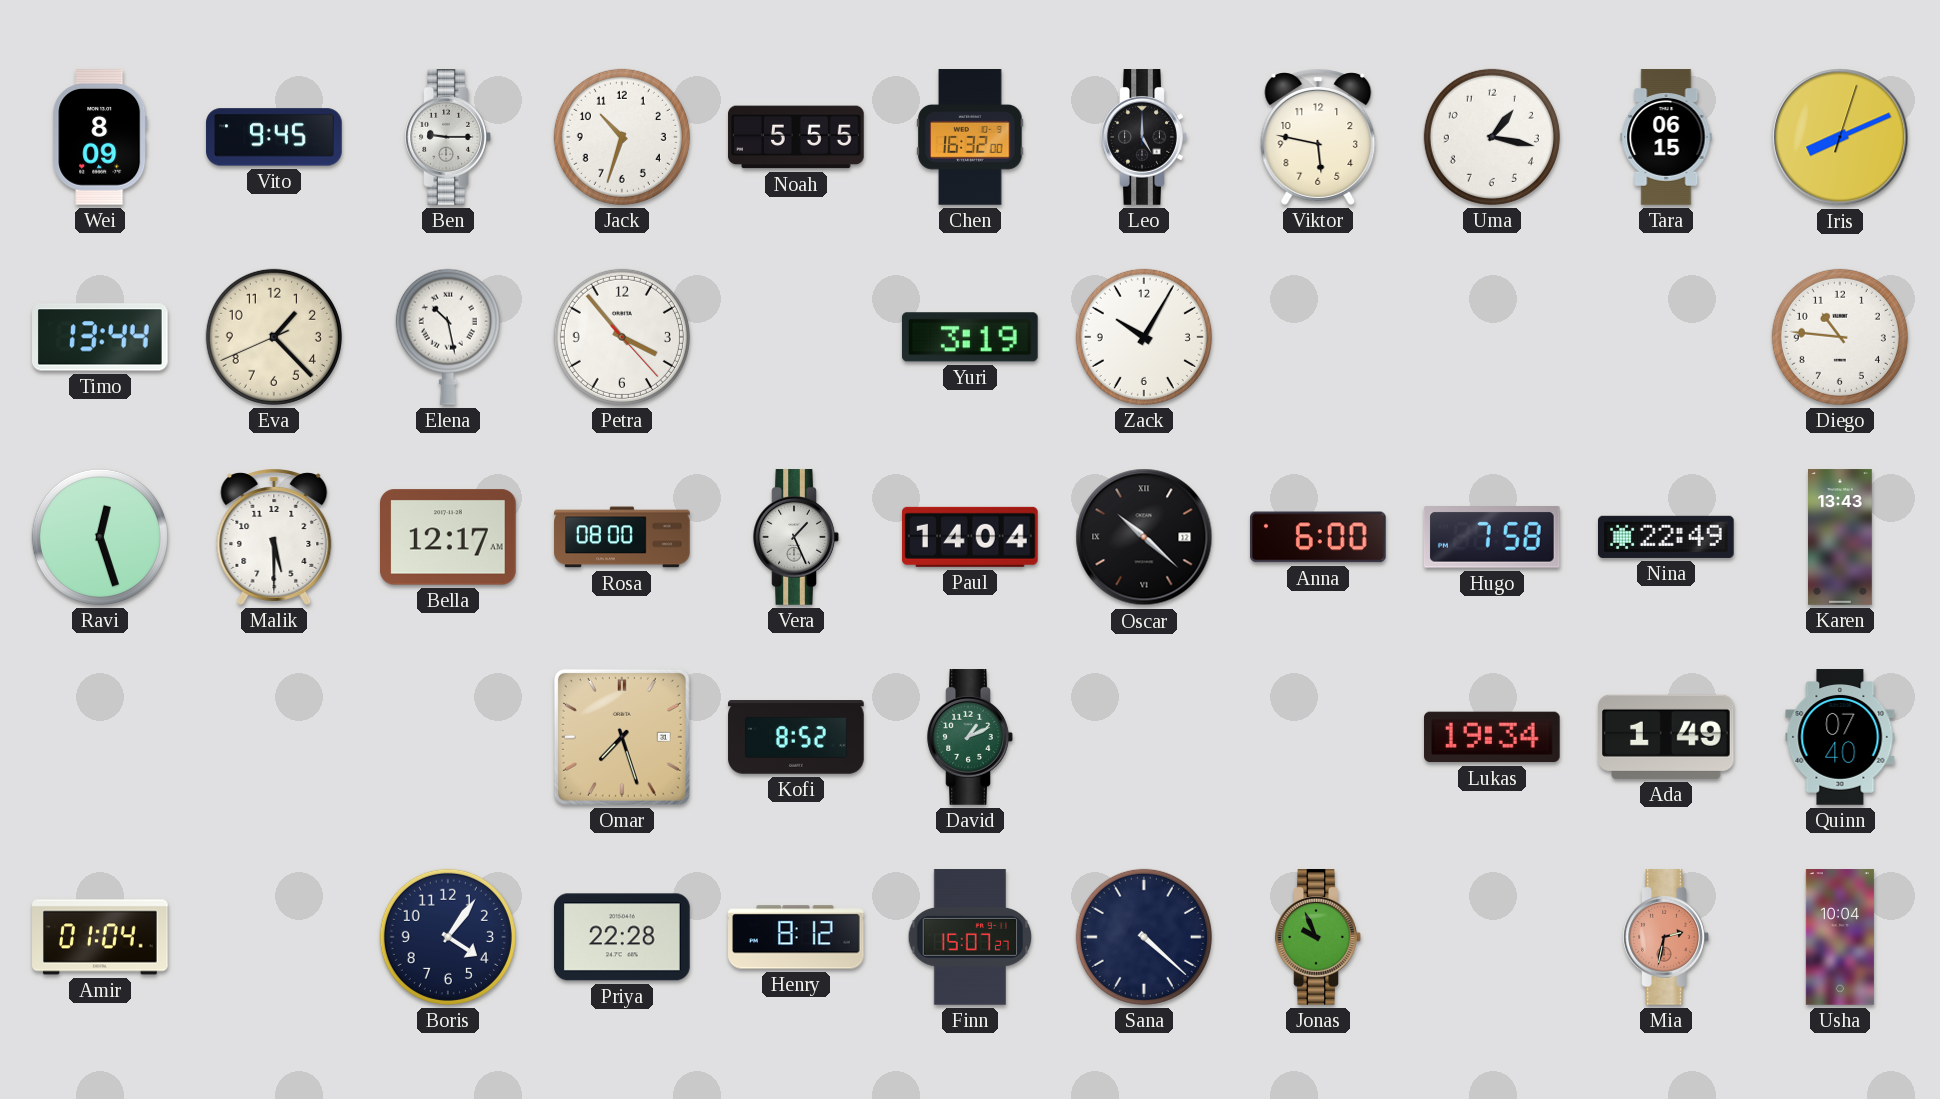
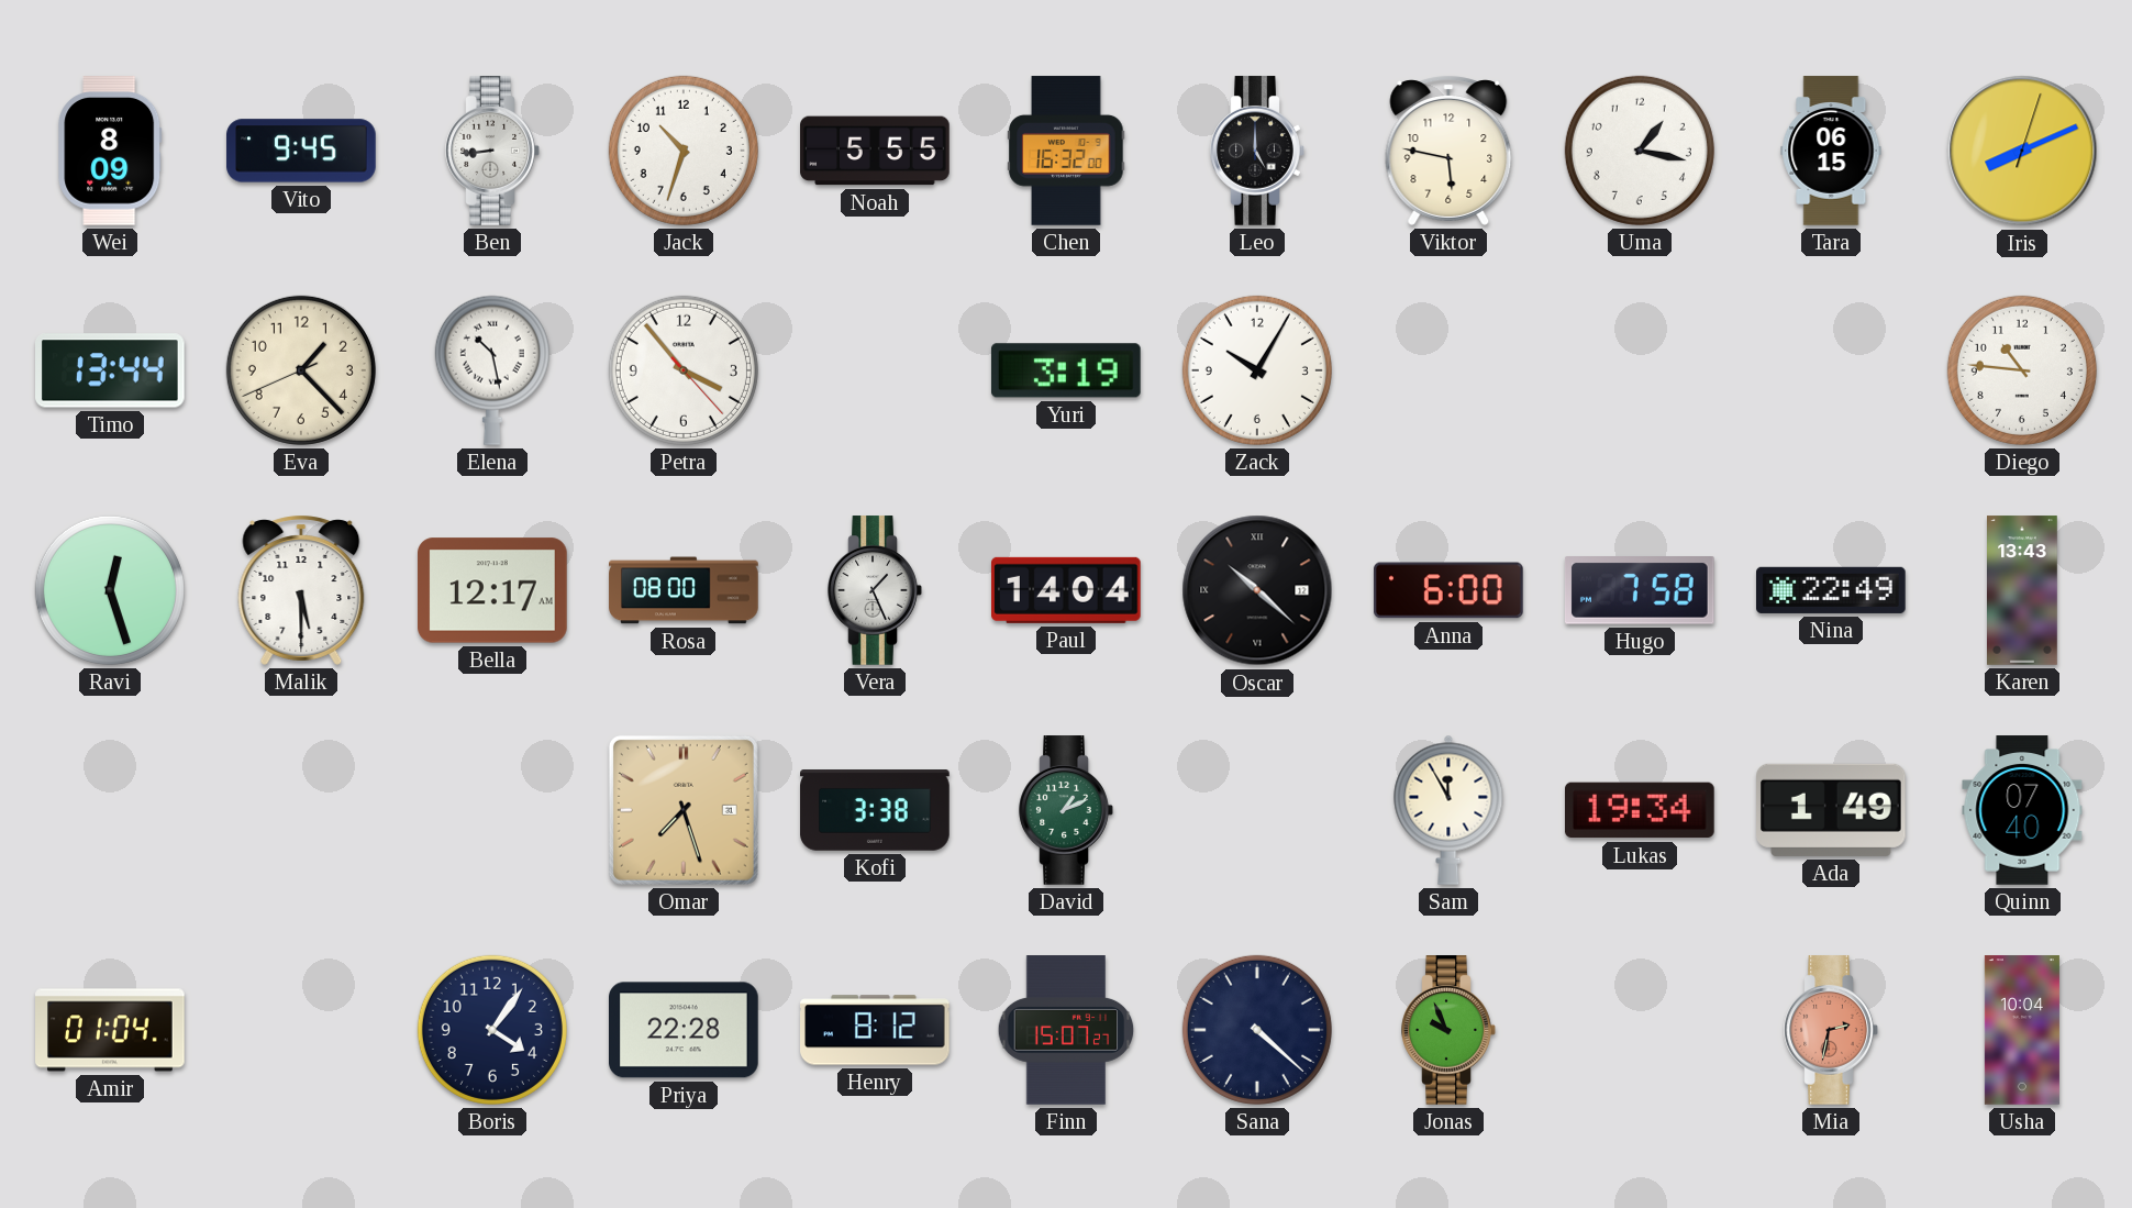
Ben: 9:15 -> 8:44 (492, 151)
Kofi: 8:52 -> 3:38 (875, 810)
Sam: none -> 11:55 (1448, 810)
